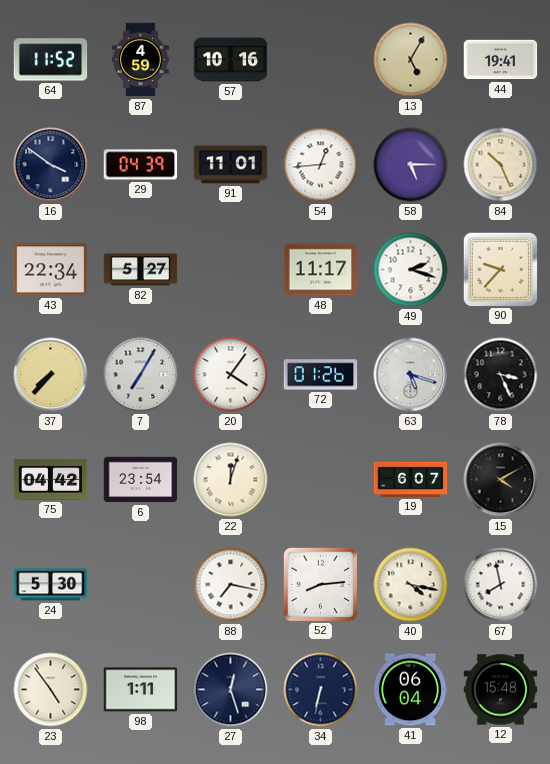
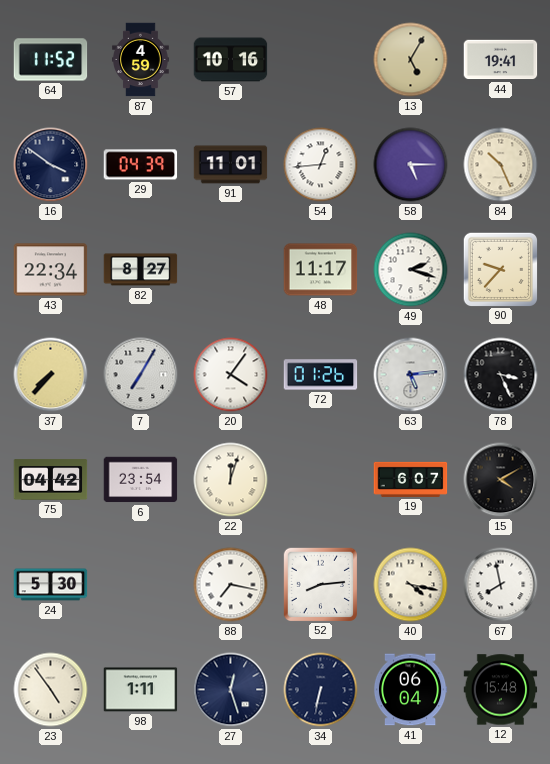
82: 5:27 -> 8:27 (141, 270)
63: 5:18 -> 5:14 (411, 375)
